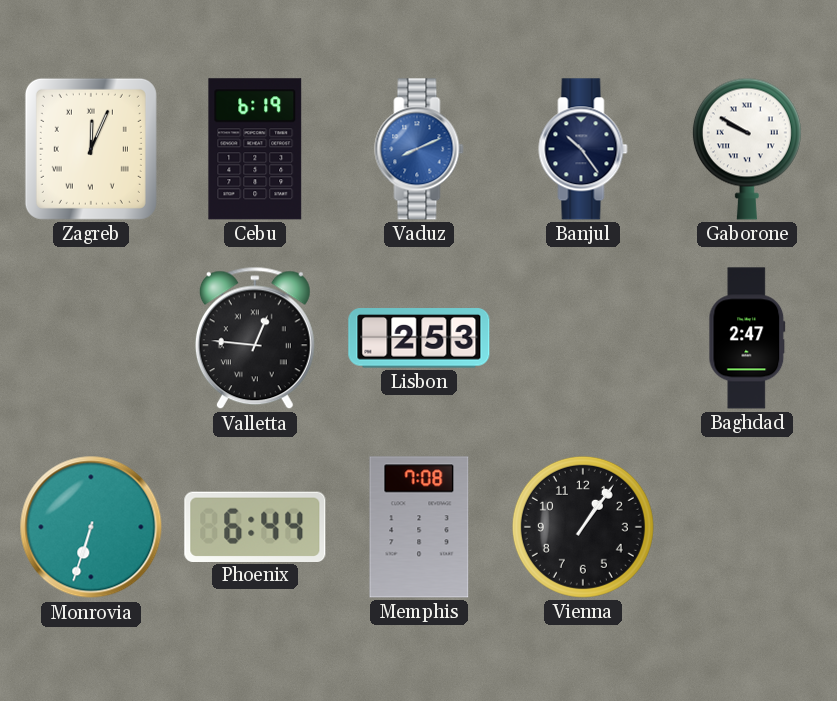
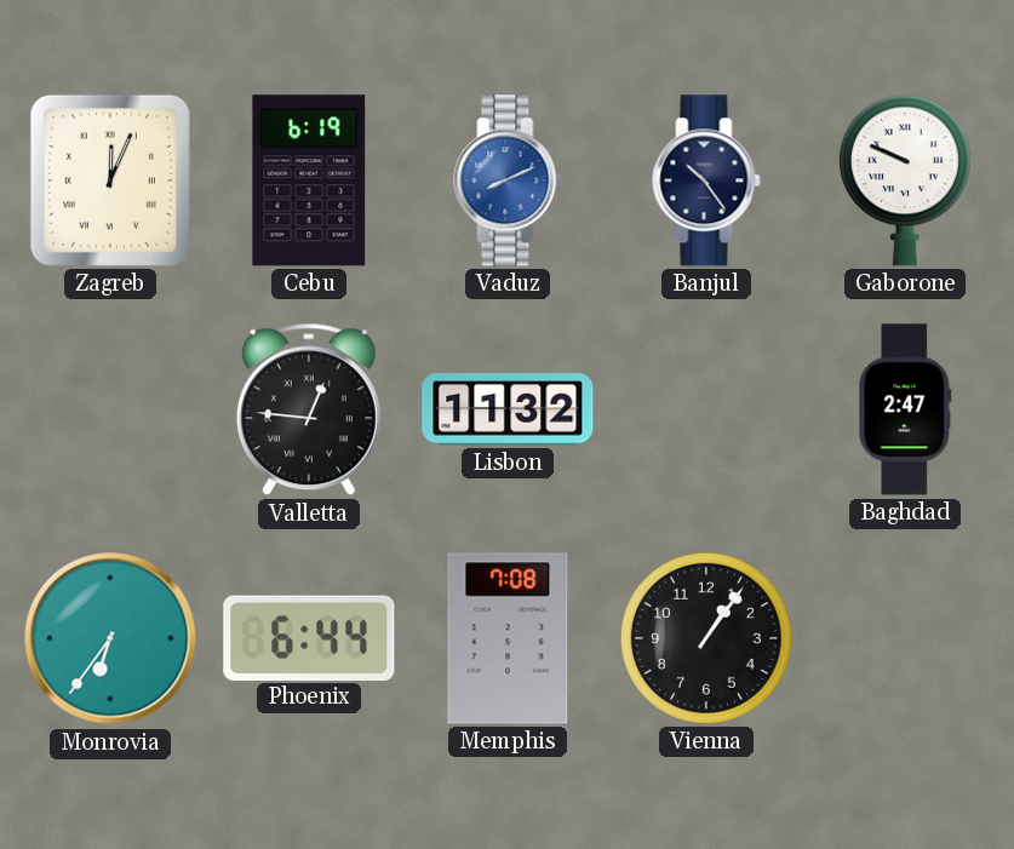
Gaborone: 9:50 -> 9:49 (905, 180)
Lisbon: 2:53 -> 11:32 (508, 409)
Monrovia: 6:33 -> 6:36 (110, 638)
